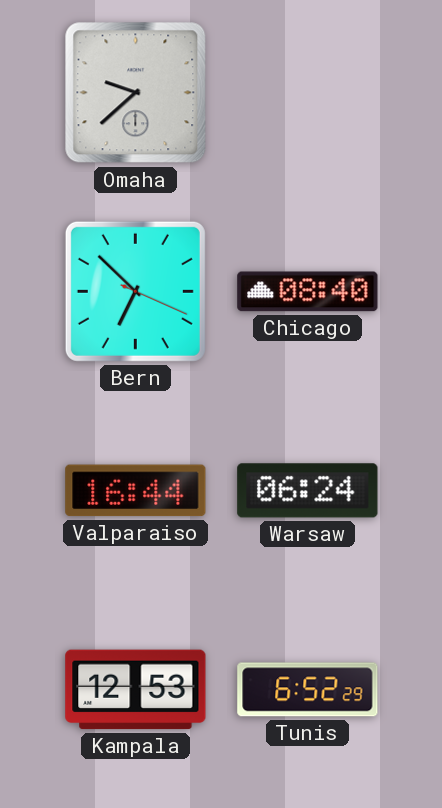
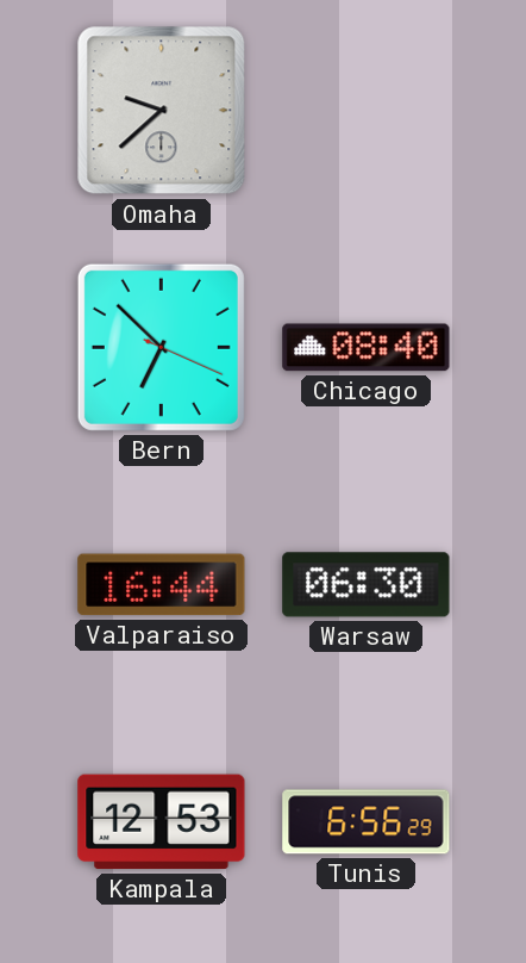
Warsaw: 06:24 -> 06:30 (367, 585)
Tunis: 6:52 -> 6:56 (367, 822)
